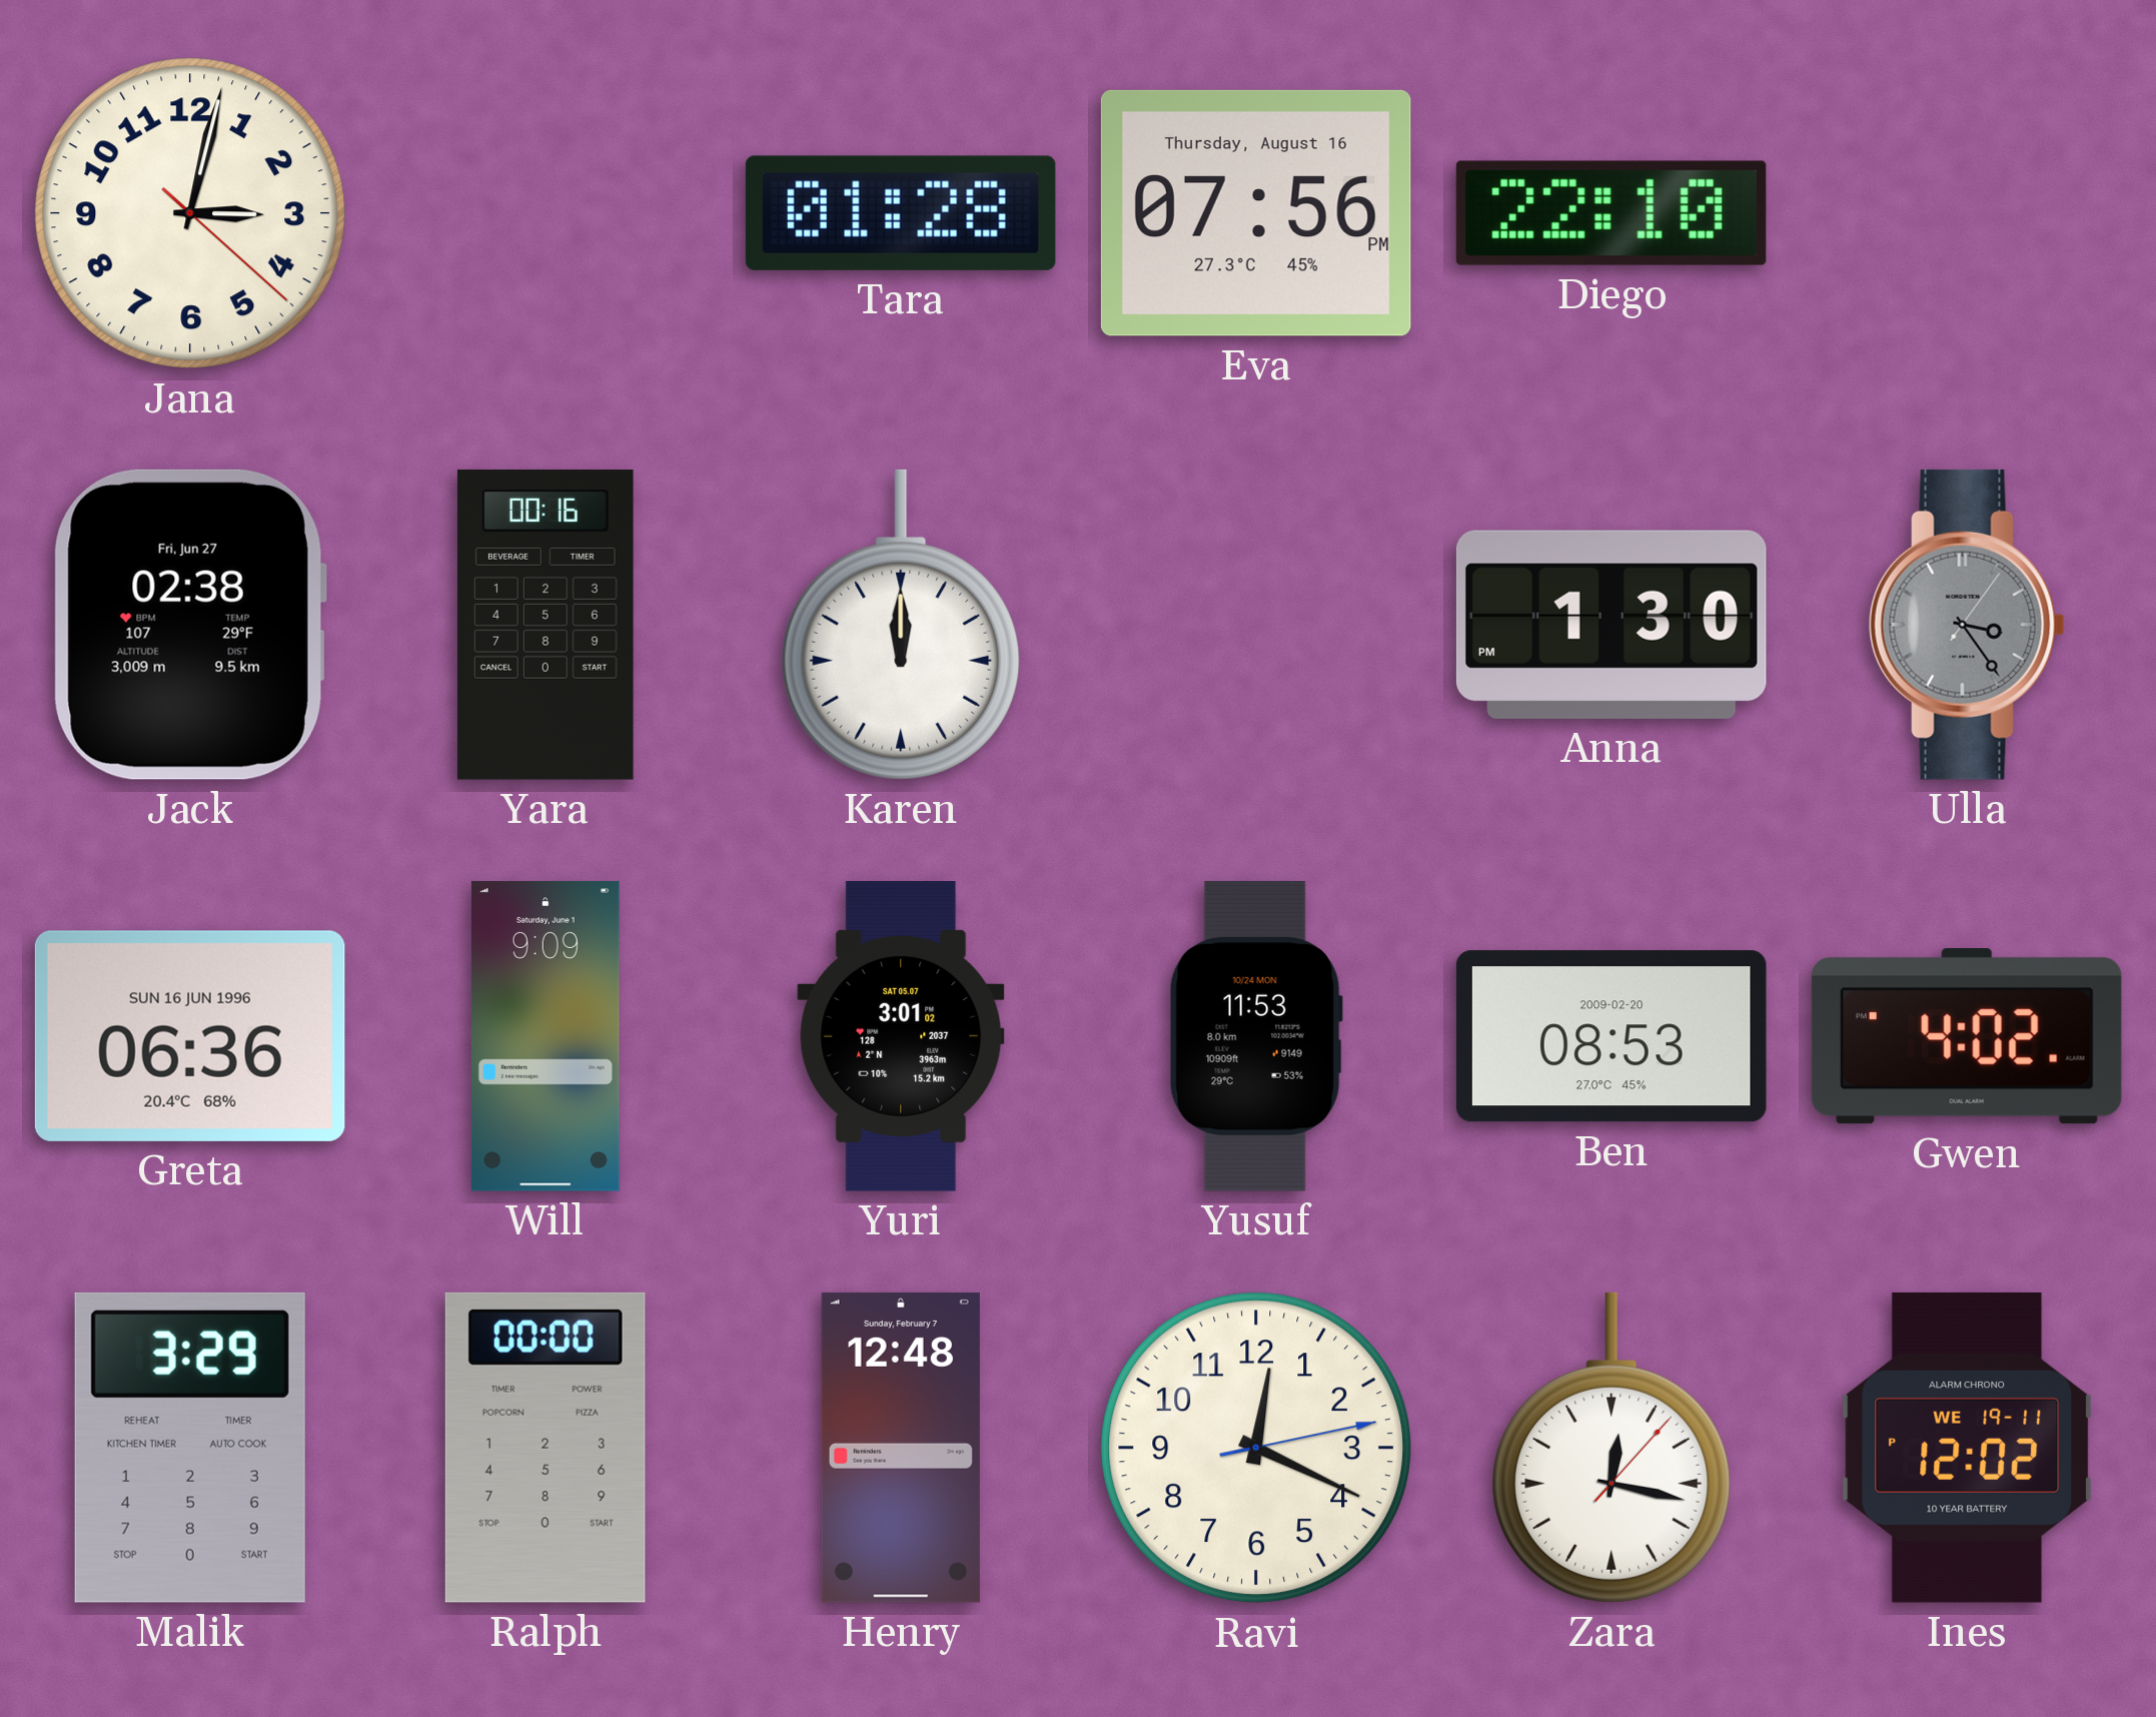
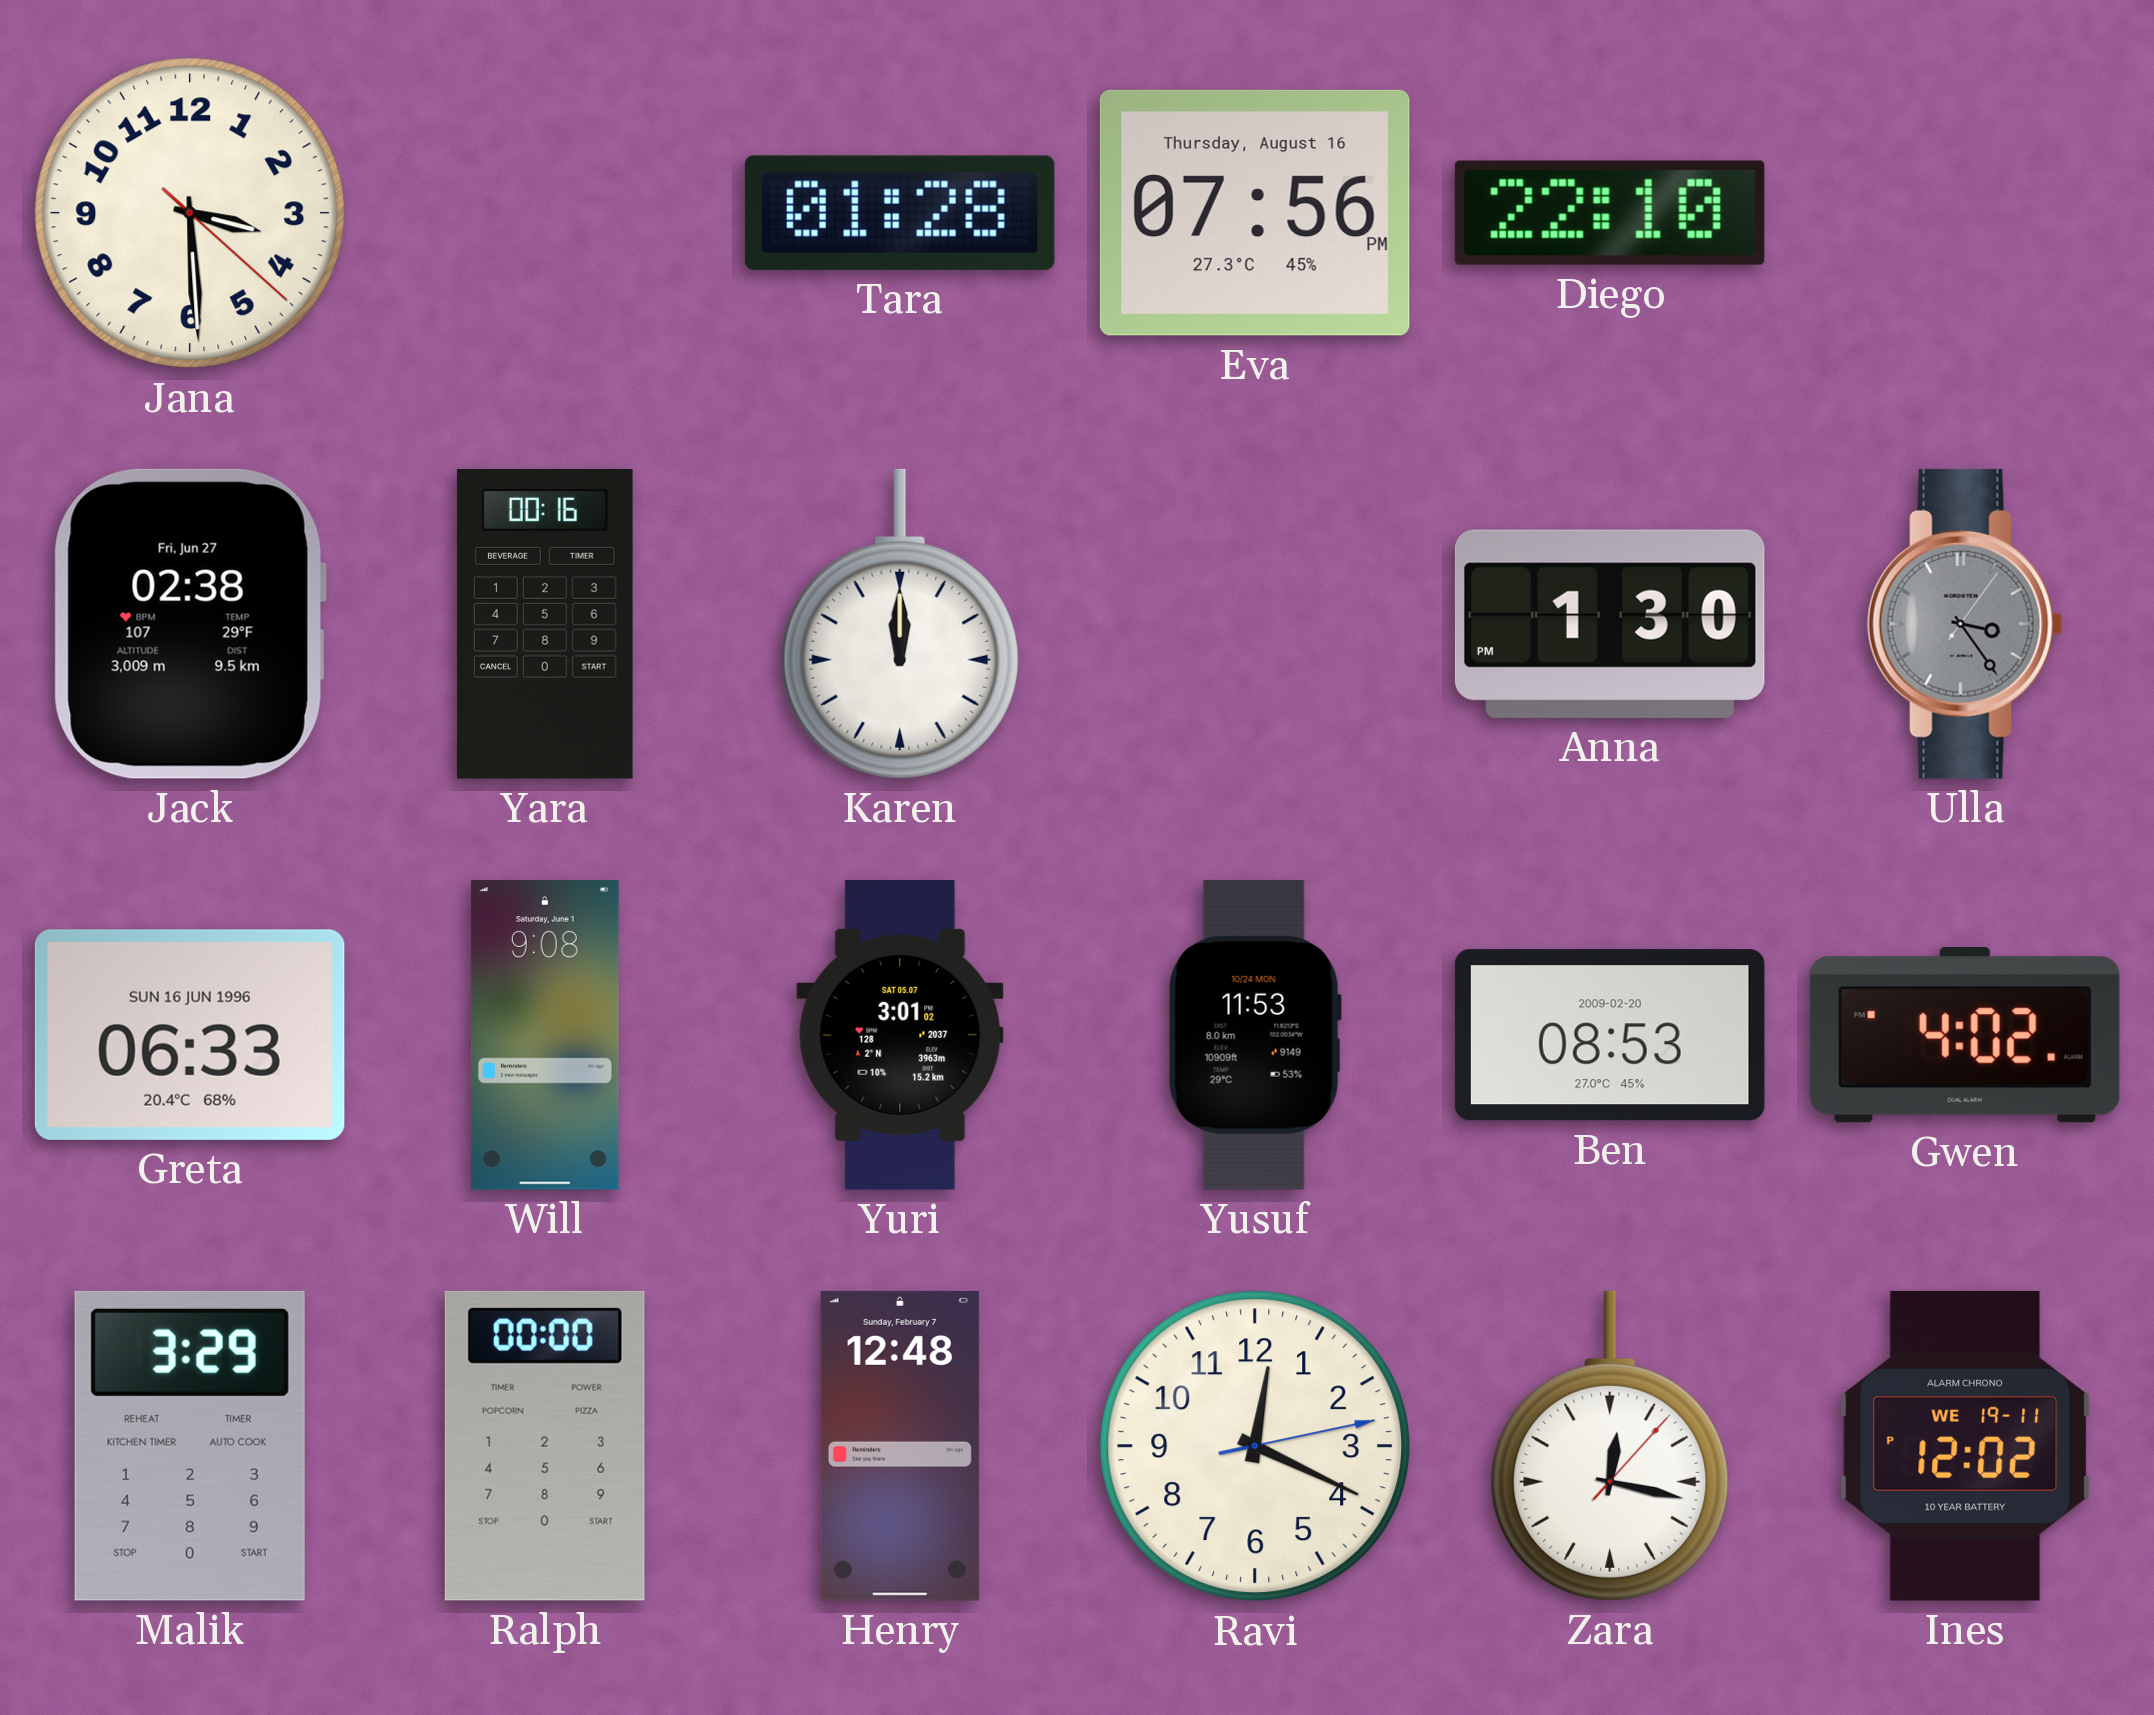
Jana: 3:02 -> 3:29 (190, 213)
Greta: 06:36 -> 06:33 (190, 1035)
Will: 9:09 -> 9:08 (545, 1035)
